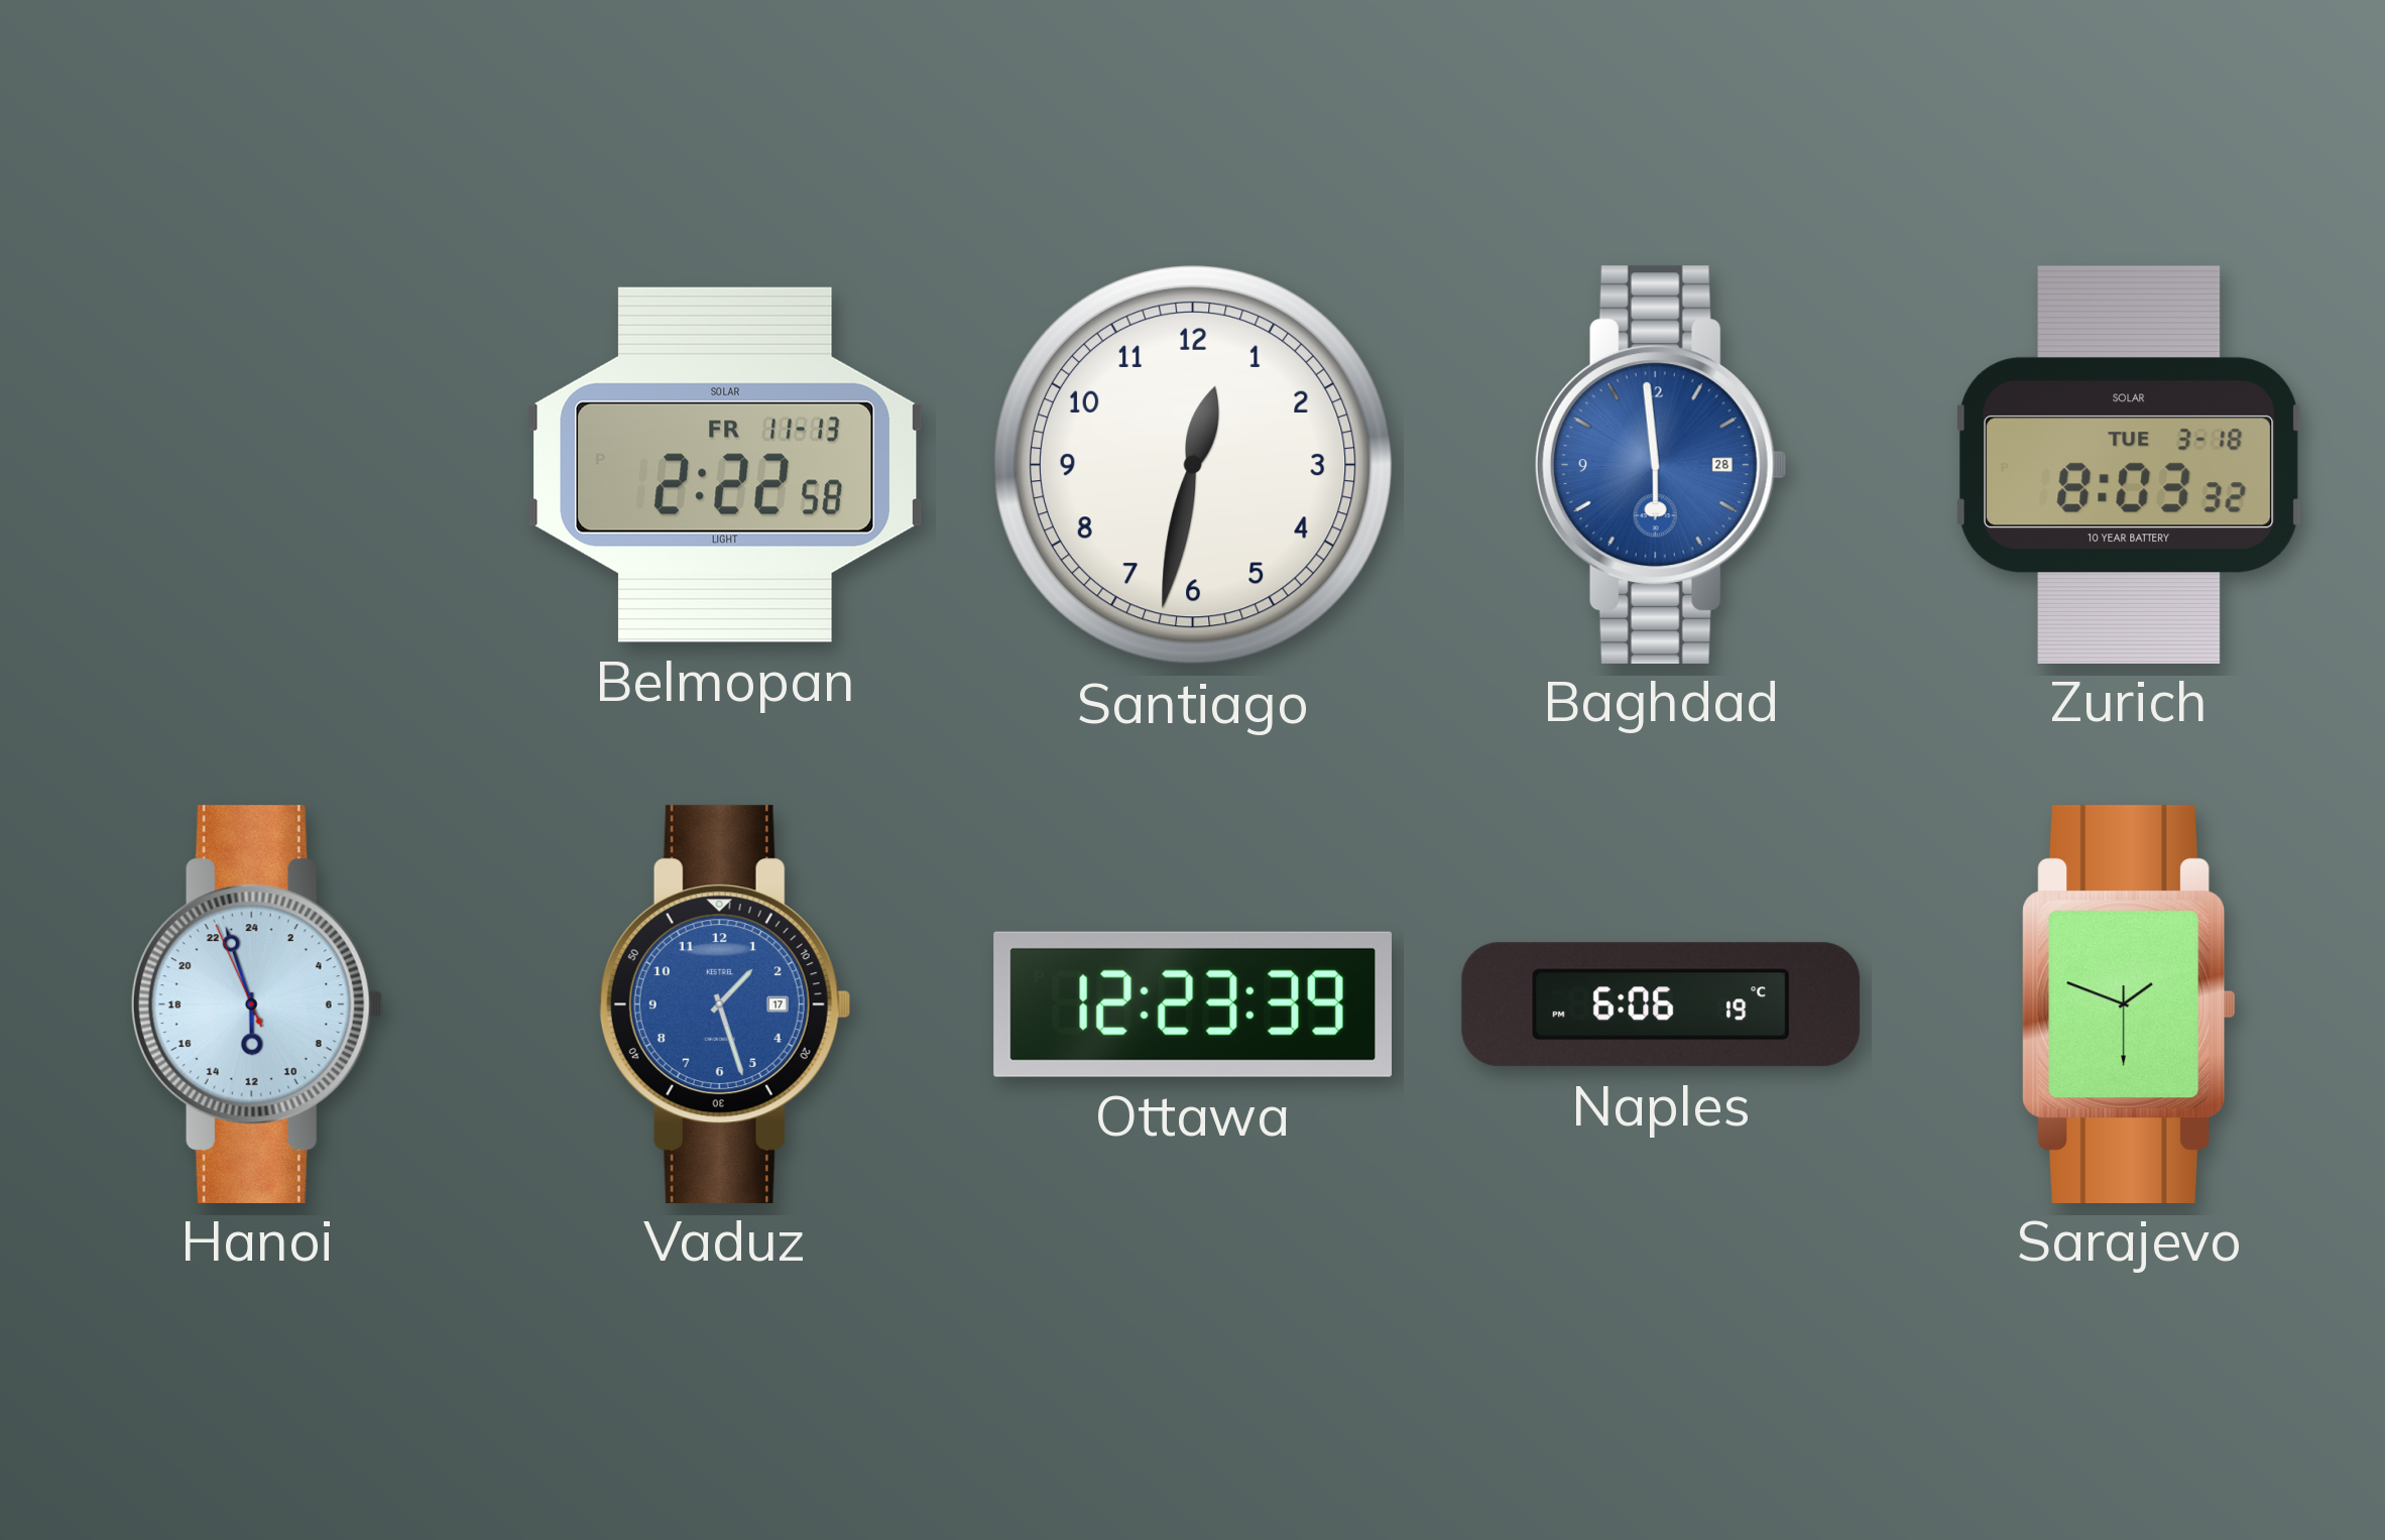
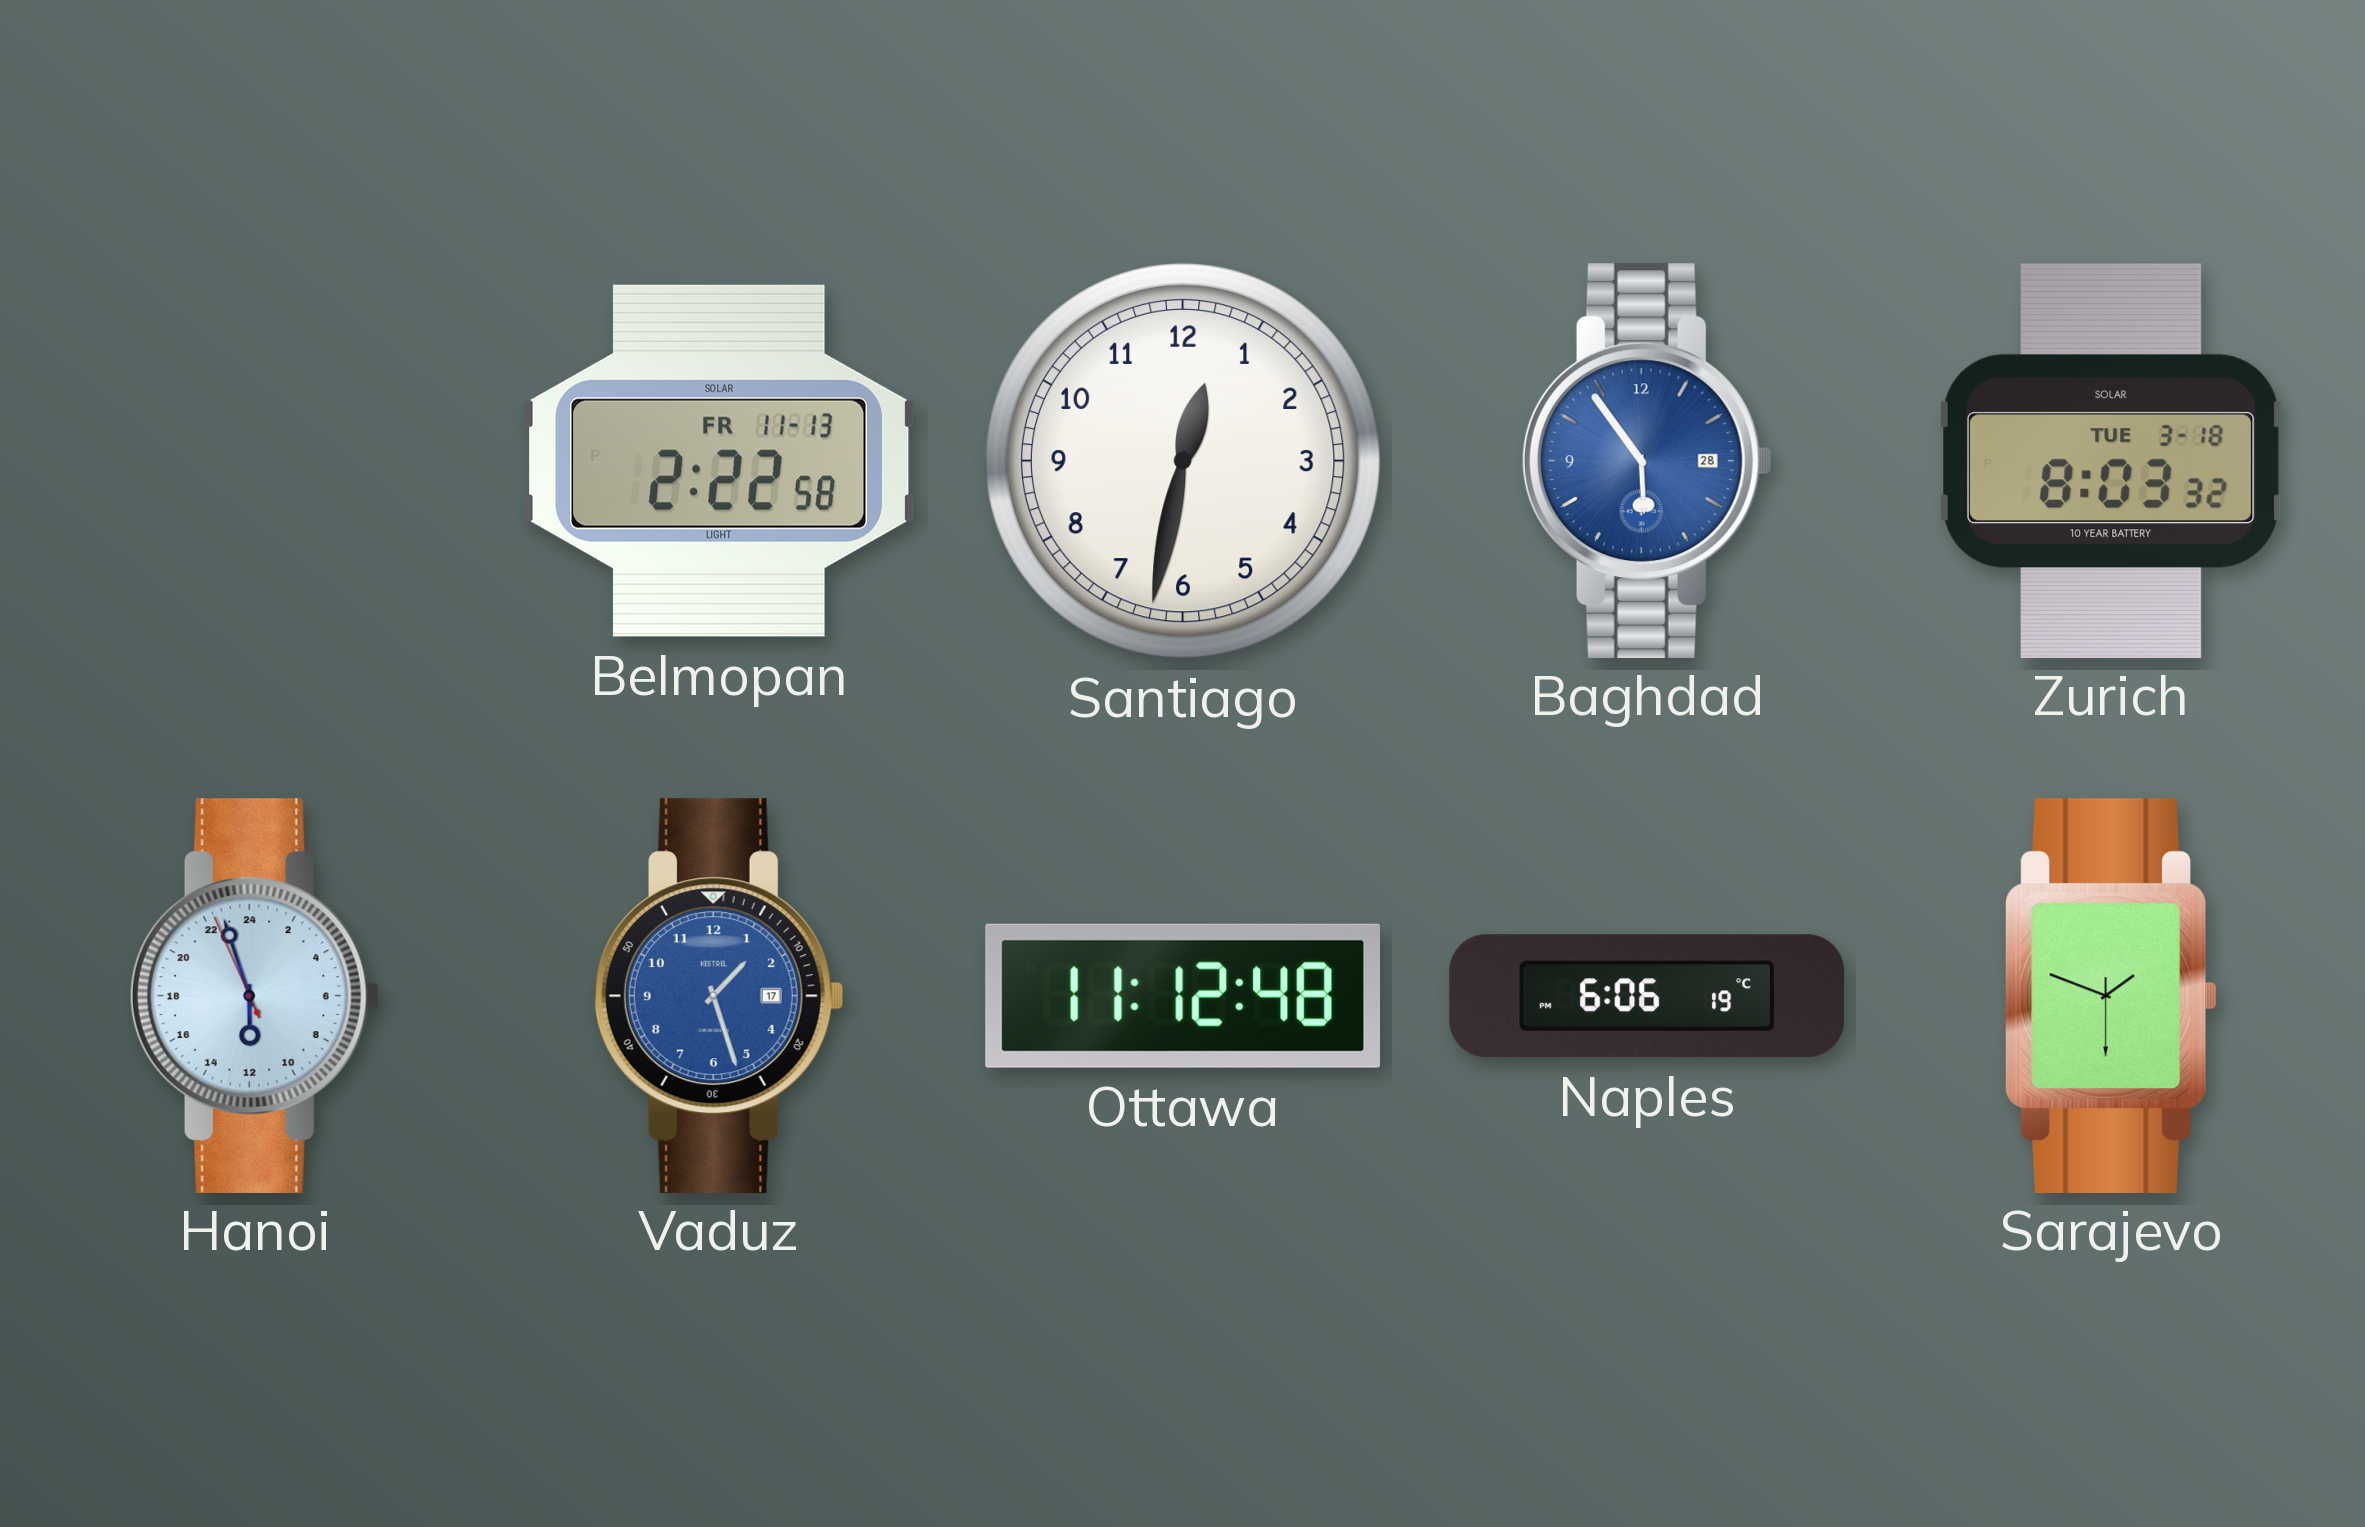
Baghdad: 5:59 -> 5:54 (1647, 460)
Ottawa: 12:23 -> 11:12 (1182, 996)
